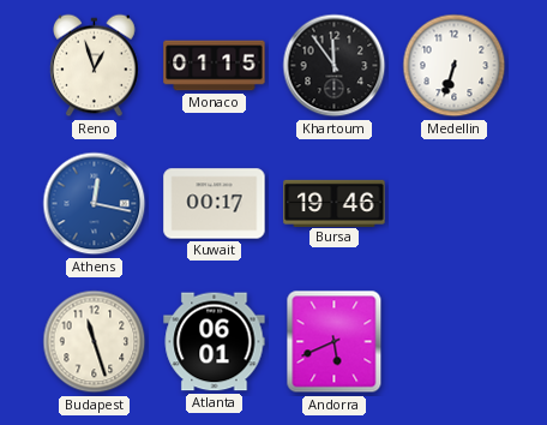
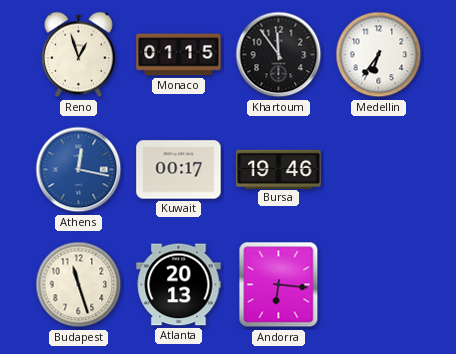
Medellin: 6:33 -> 6:36 (379, 55)
Atlanta: 06:01 -> 20:13 (179, 285)
Andorra: 5:41 -> 6:16 (279, 285)
